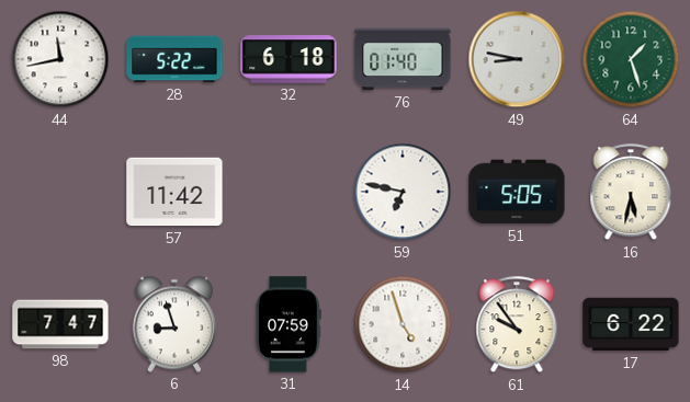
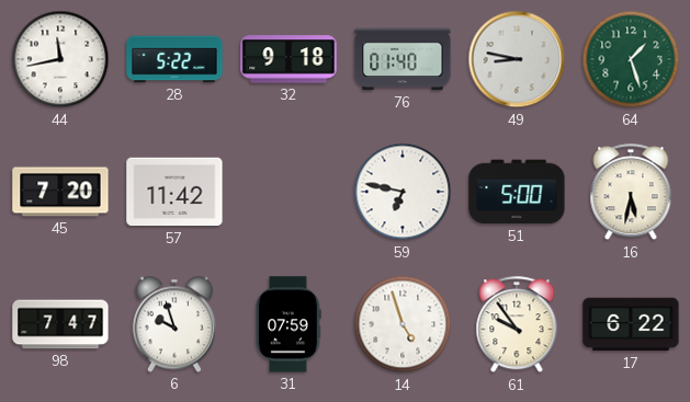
32: 6:18 -> 9:18 (289, 59)
45: none -> 7:20 (60, 192)
51: 5:05 -> 5:00 (517, 192)
6: 8:57 -> 9:57 (174, 324)
